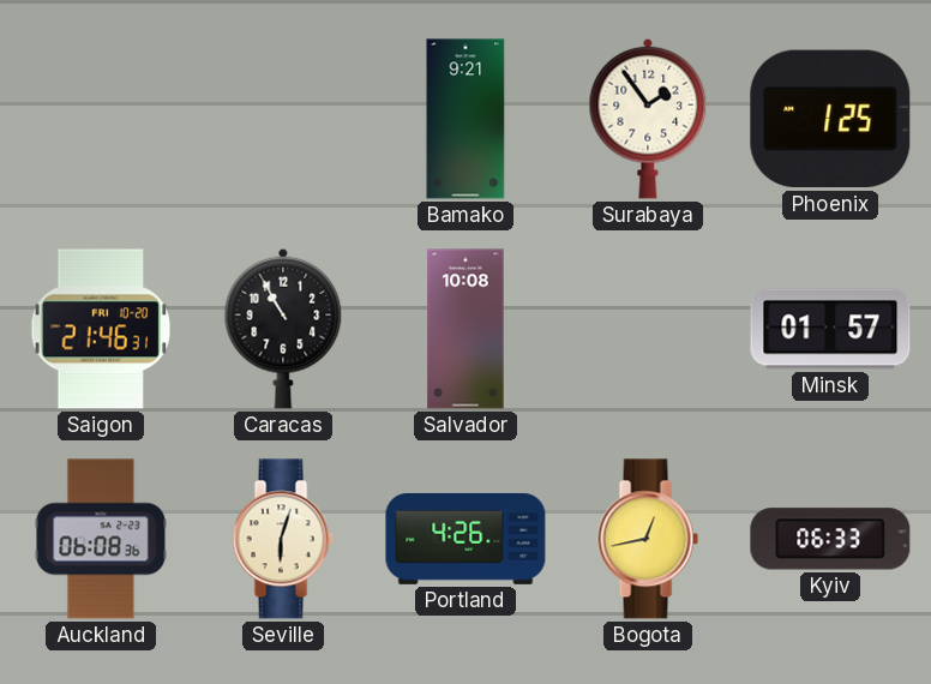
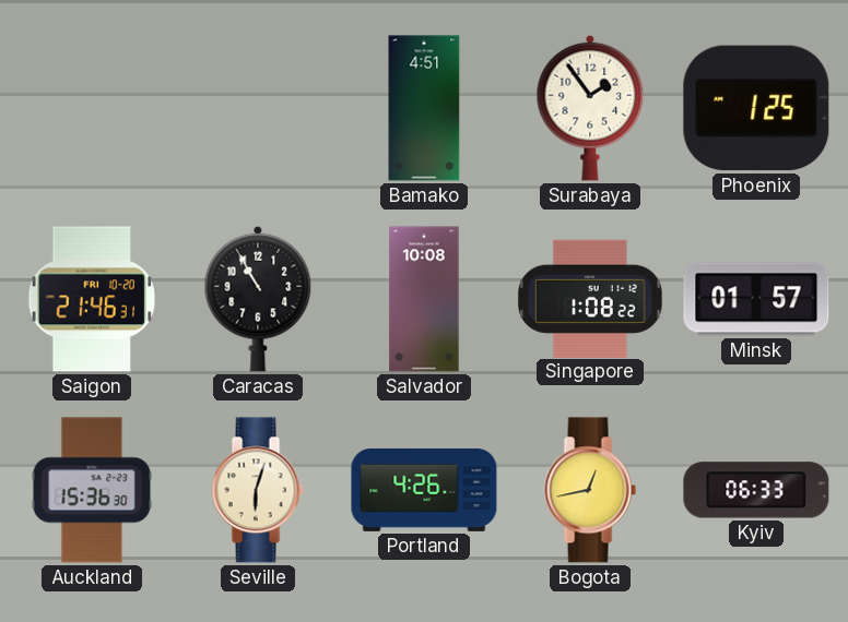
Bamako: 9:21 -> 4:51 (424, 108)
Singapore: none -> 1:08 (590, 298)
Auckland: 06:08 -> 15:36 (92, 490)
